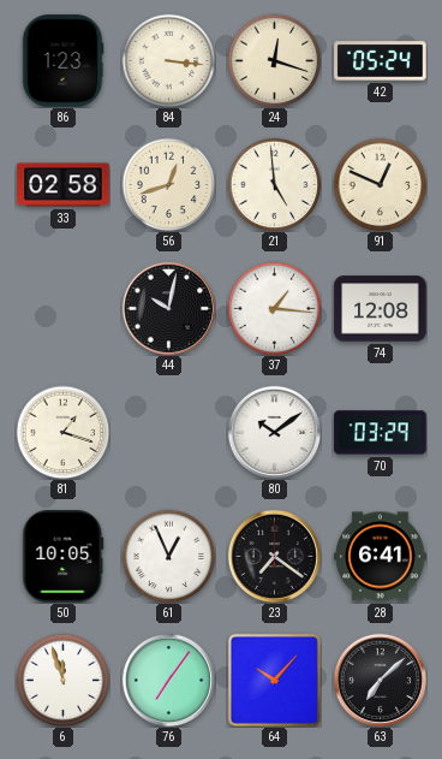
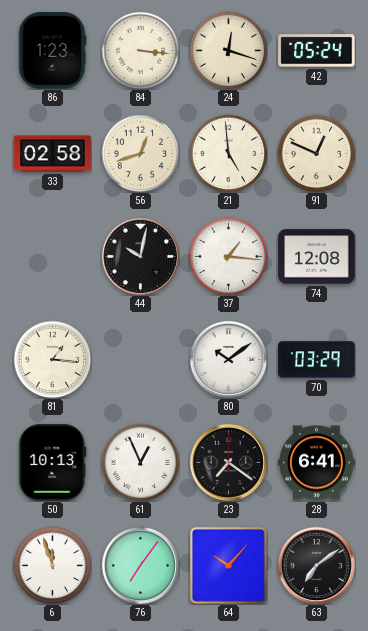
81: 1:18 -> 1:16 (52, 359)
50: 10:05 -> 10:13 (53, 463)
63: 7:08 -> 7:09 (316, 565)
